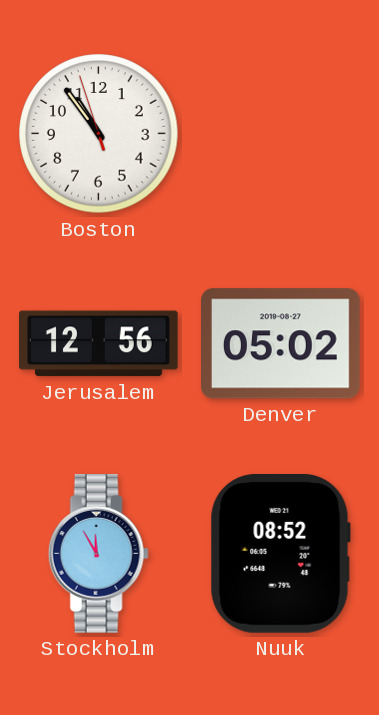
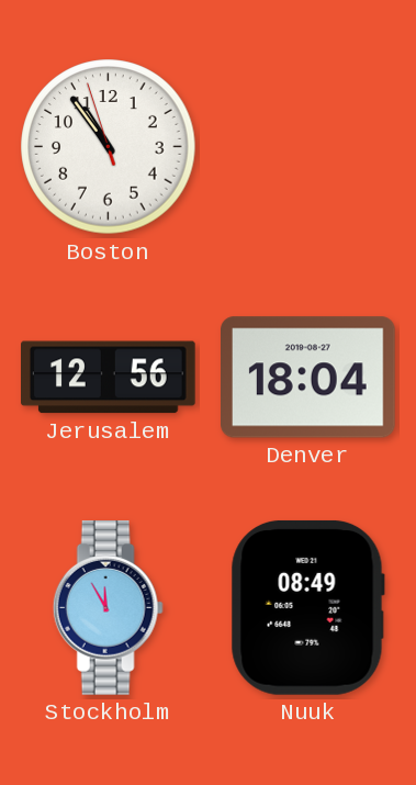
Denver: 05:02 -> 18:04 (308, 378)
Nuuk: 08:52 -> 08:49 (307, 608)
